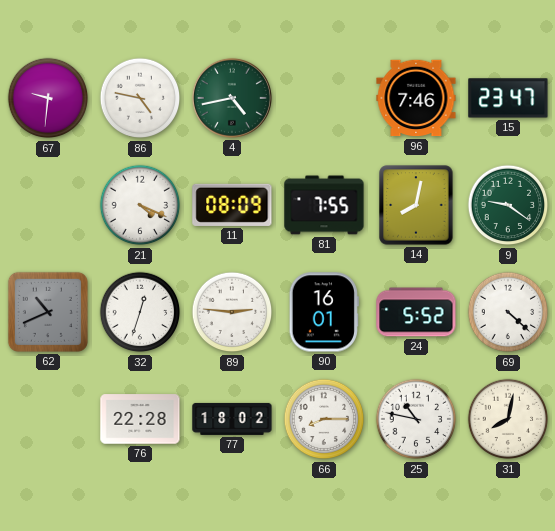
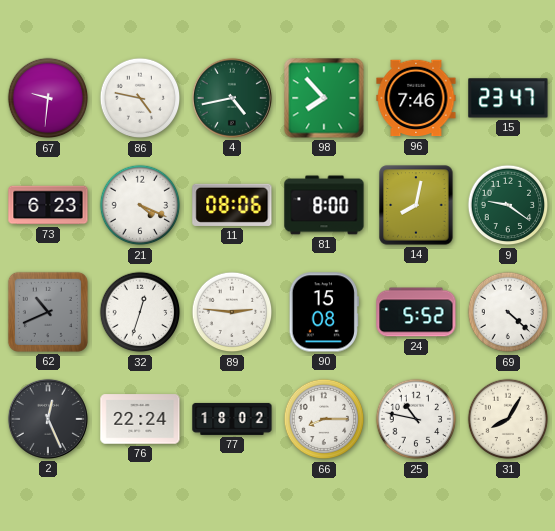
98: none -> 7:53 (324, 98)
73: none -> 6:23 (48, 205)
11: 08:09 -> 08:06 (232, 205)
81: 7:55 -> 8:00 (324, 205)
90: 16:01 -> 15:08 (324, 312)
2: none -> 12:26 (48, 419)
76: 22:28 -> 22:24 (140, 419)
31: 8:02 -> 8:05 (508, 419)
